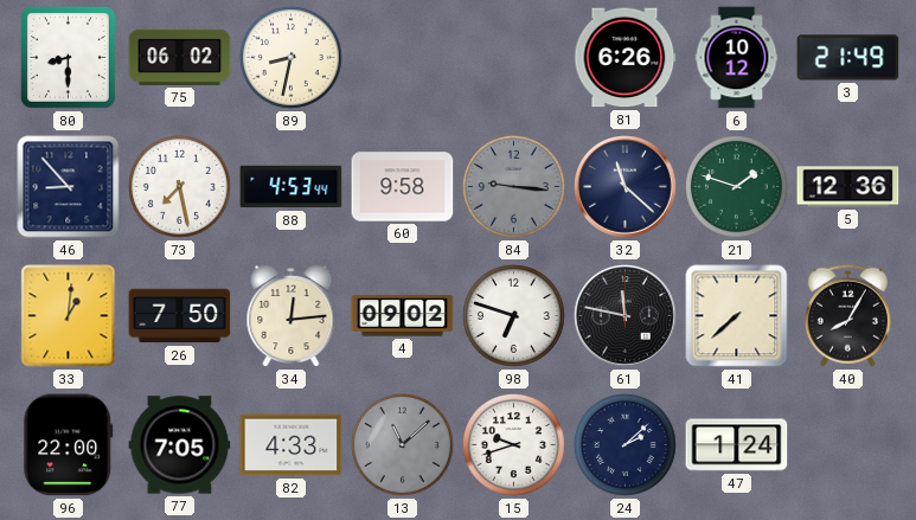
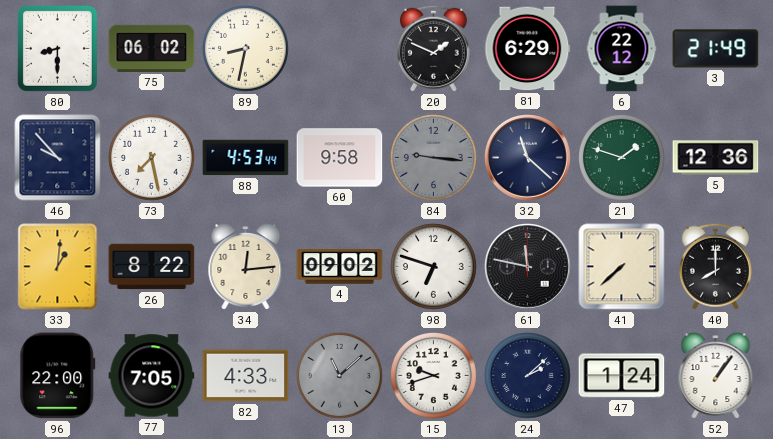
20: none -> 1:49 (433, 48)
81: 6:26 -> 6:29 (528, 49)
6: 10:12 -> 22:12 (622, 49)
46: 8:53 -> 9:53 (58, 158)
26: 7:50 -> 8:22 (152, 267)
40: 8:05 -> 8:00 (715, 266)
52: none -> 1:06 (716, 376)
